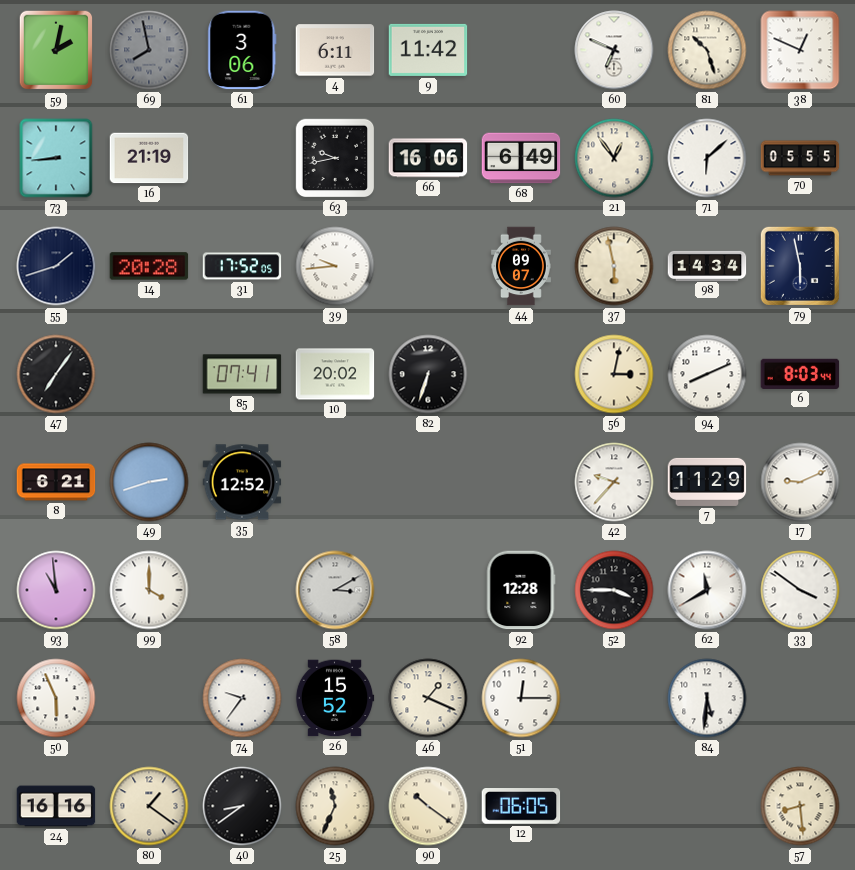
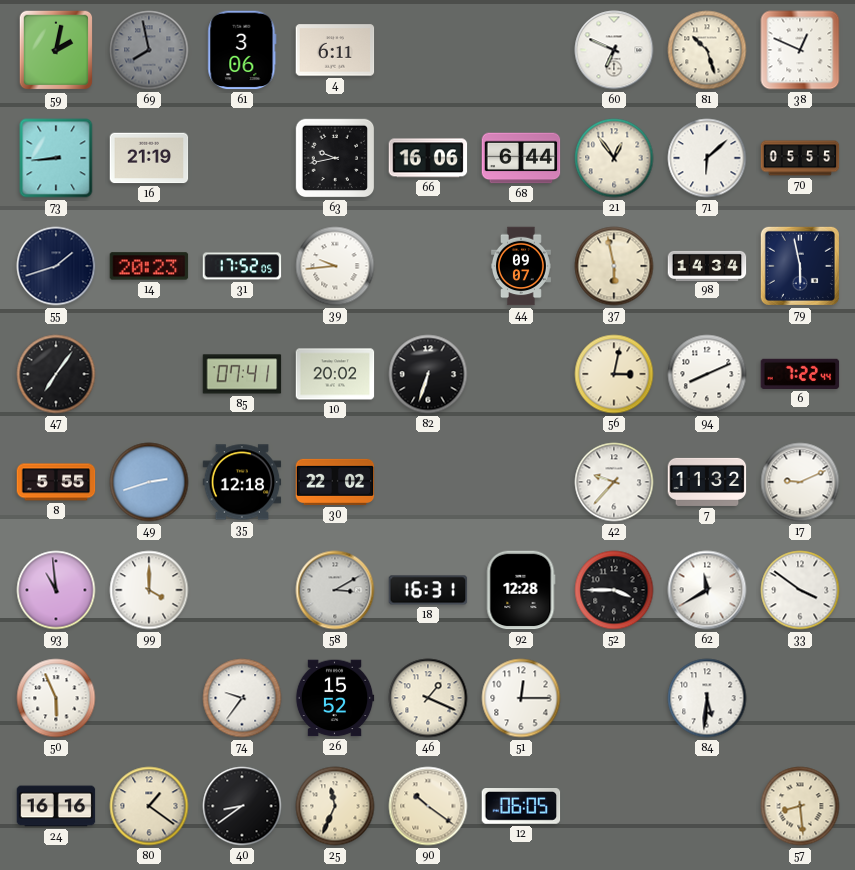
9: 11:42 -> none (428, 50)
68: 6:49 -> 6:44 (521, 158)
14: 20:28 -> 20:23 (149, 266)
6: 8:03 -> 7:22 (800, 374)
8: 6:21 -> 5:55 (56, 482)
35: 12:52 -> 12:18 (242, 482)
30: none -> 22:02 (335, 482)
7: 11:29 -> 11:32 (707, 482)
18: none -> 16:31 (428, 590)
